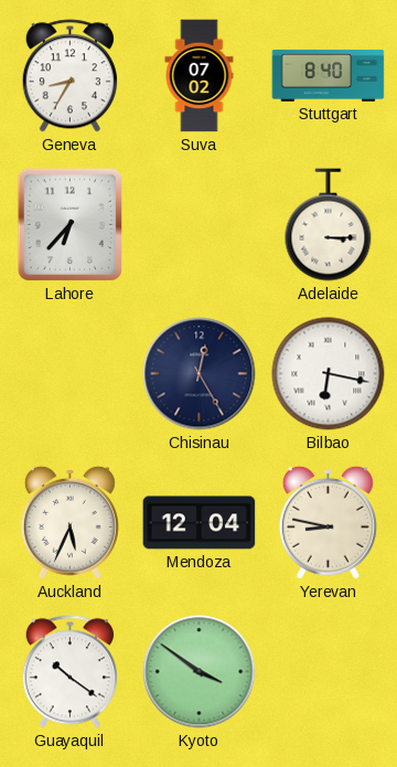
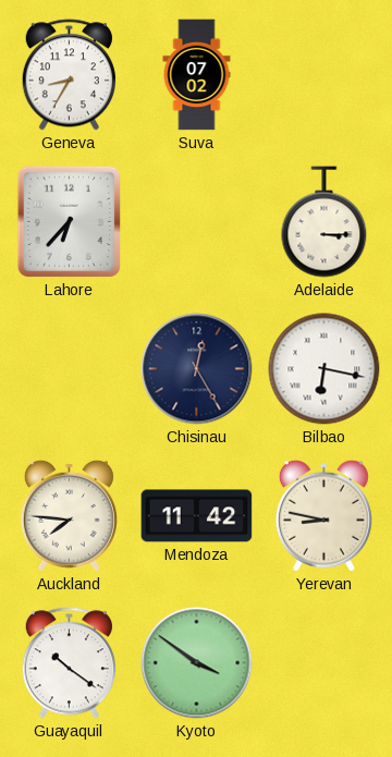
Stuttgart: 8:40 -> none (329, 75)
Auckland: 5:34 -> 7:46 (69, 515)
Mendoza: 12:04 -> 11:42 (197, 516)
